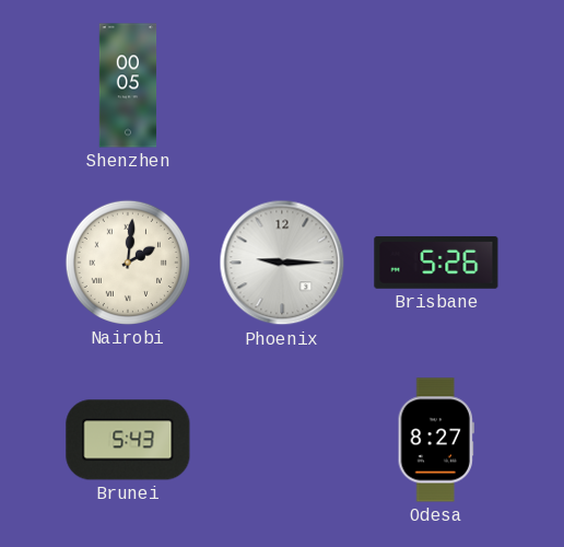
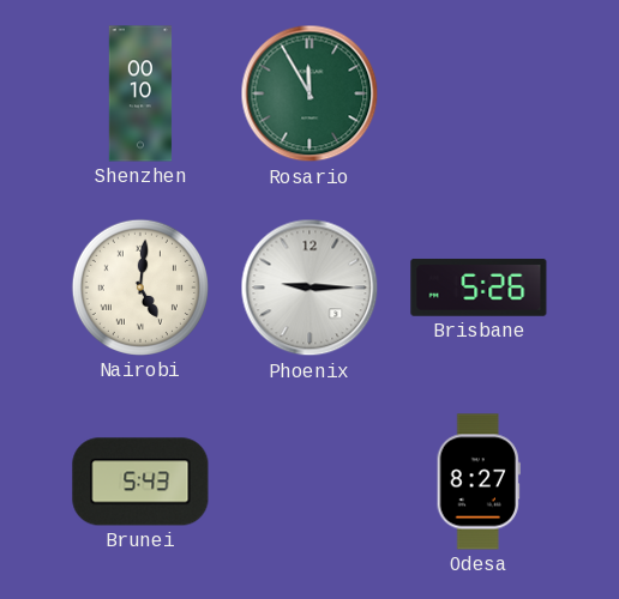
Shenzhen: 00:05 -> 00:10 (140, 93)
Rosario: none -> 11:55 (309, 93)
Nairobi: 2:01 -> 5:01 (140, 288)
